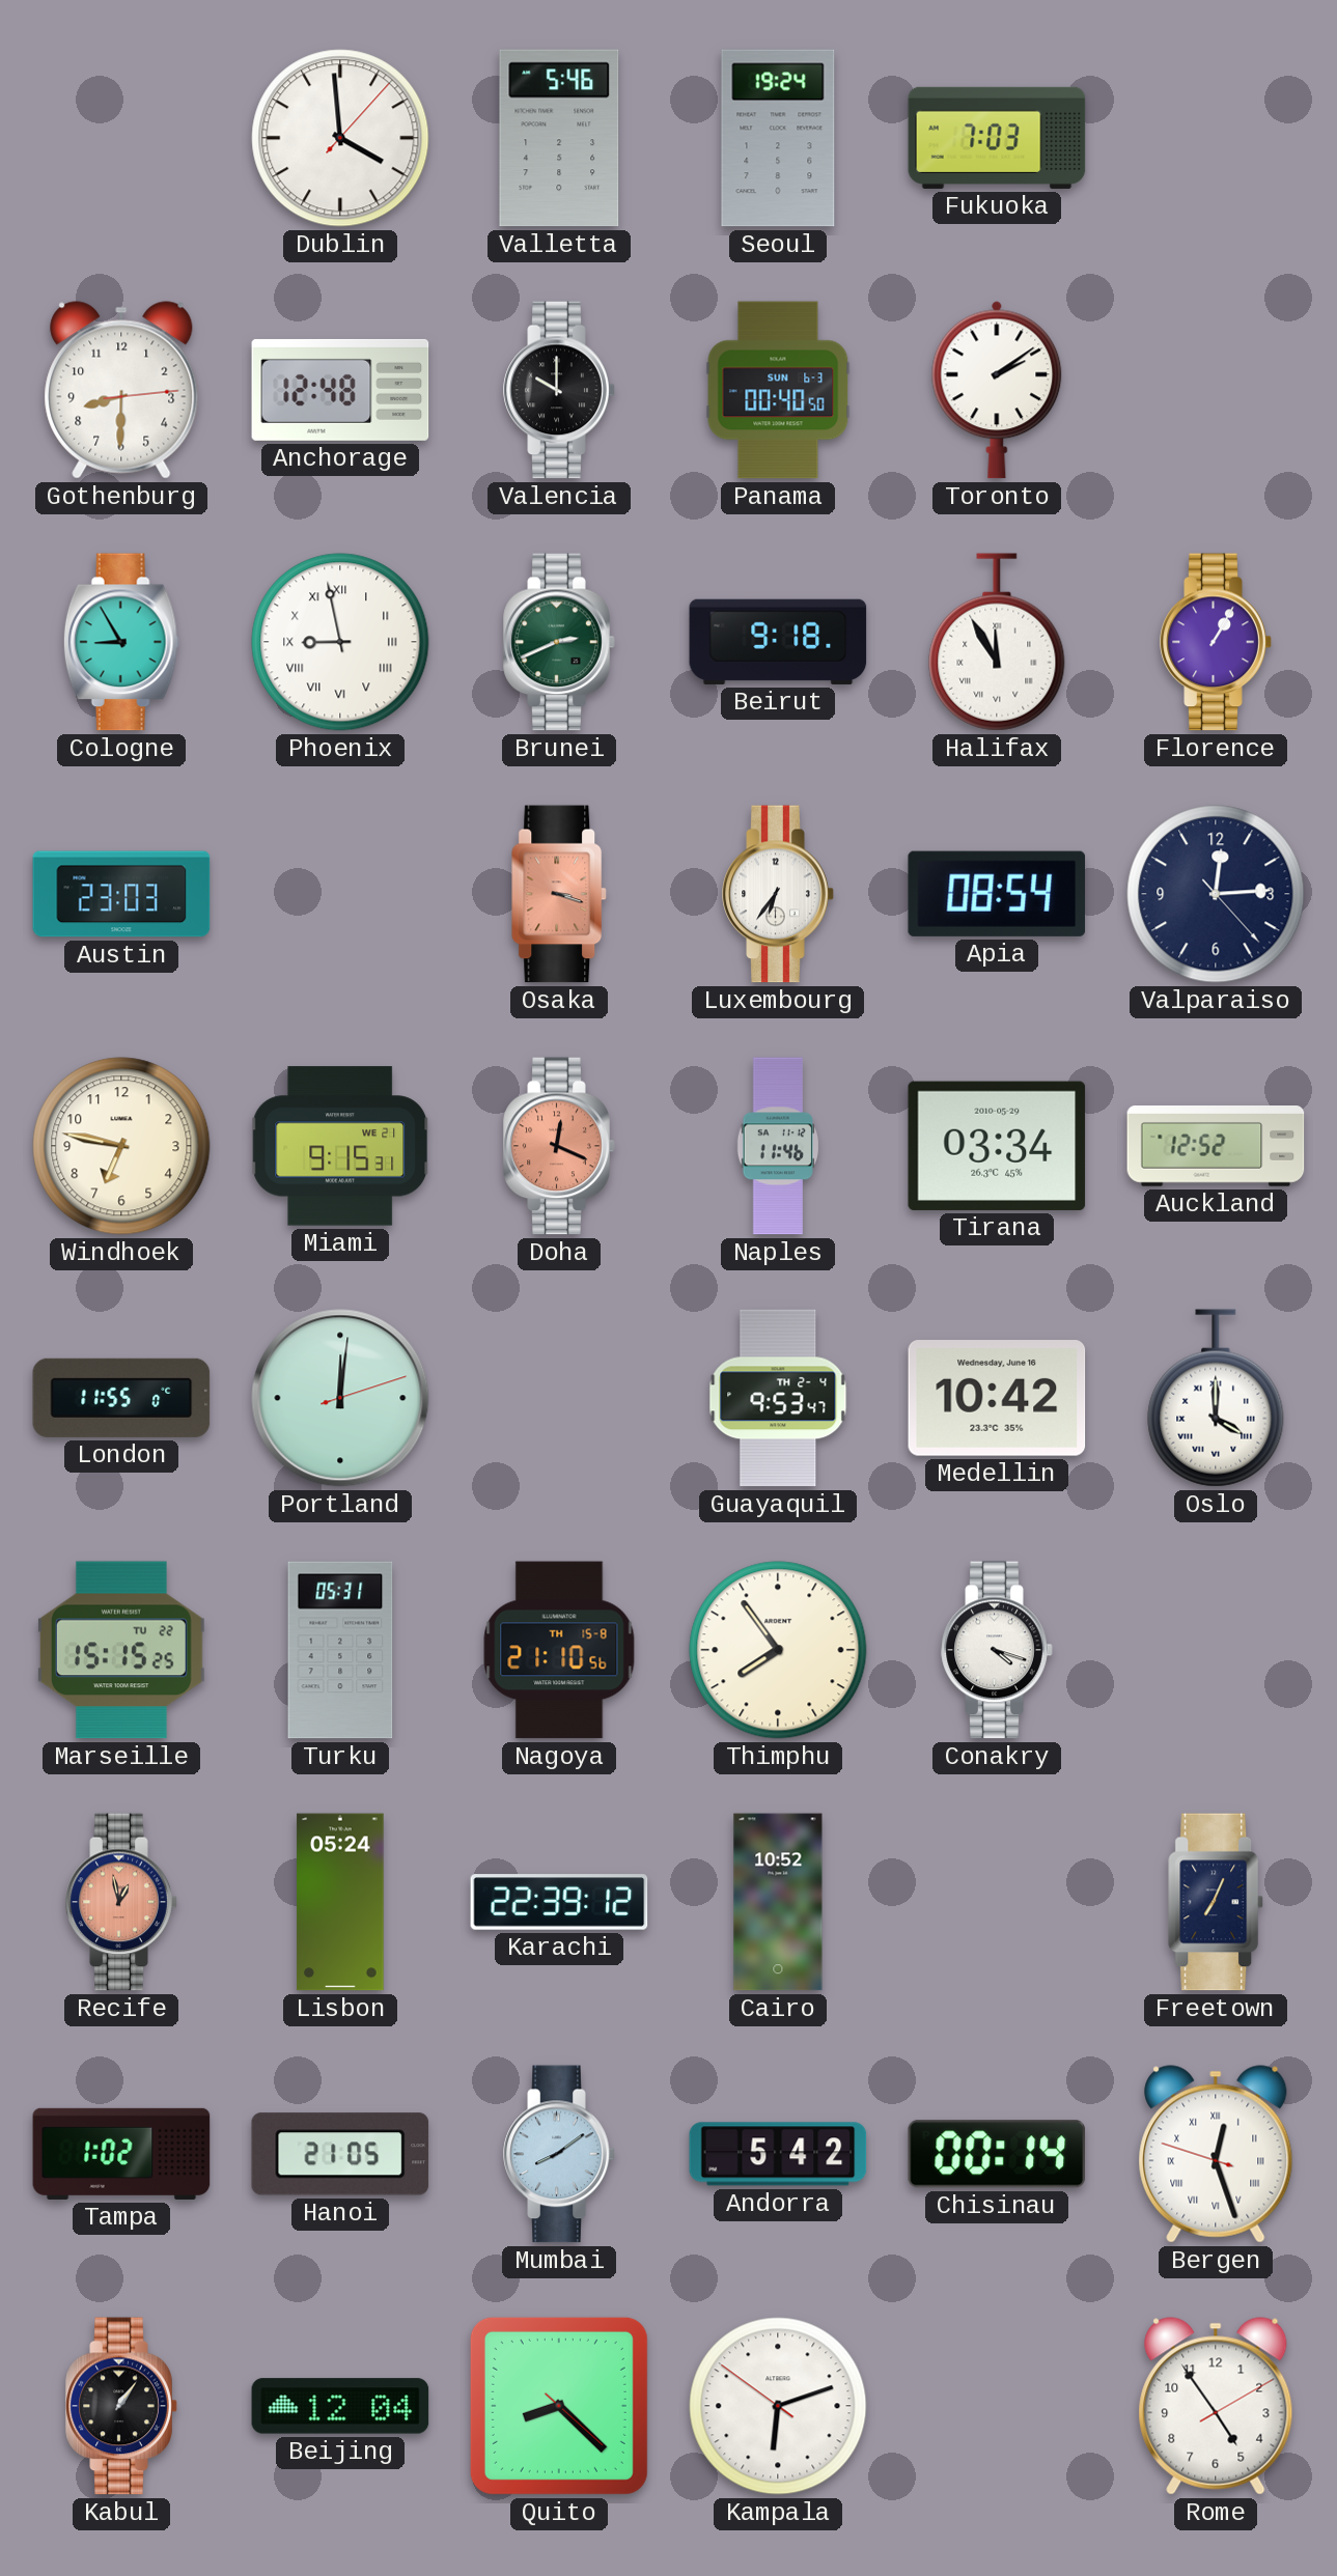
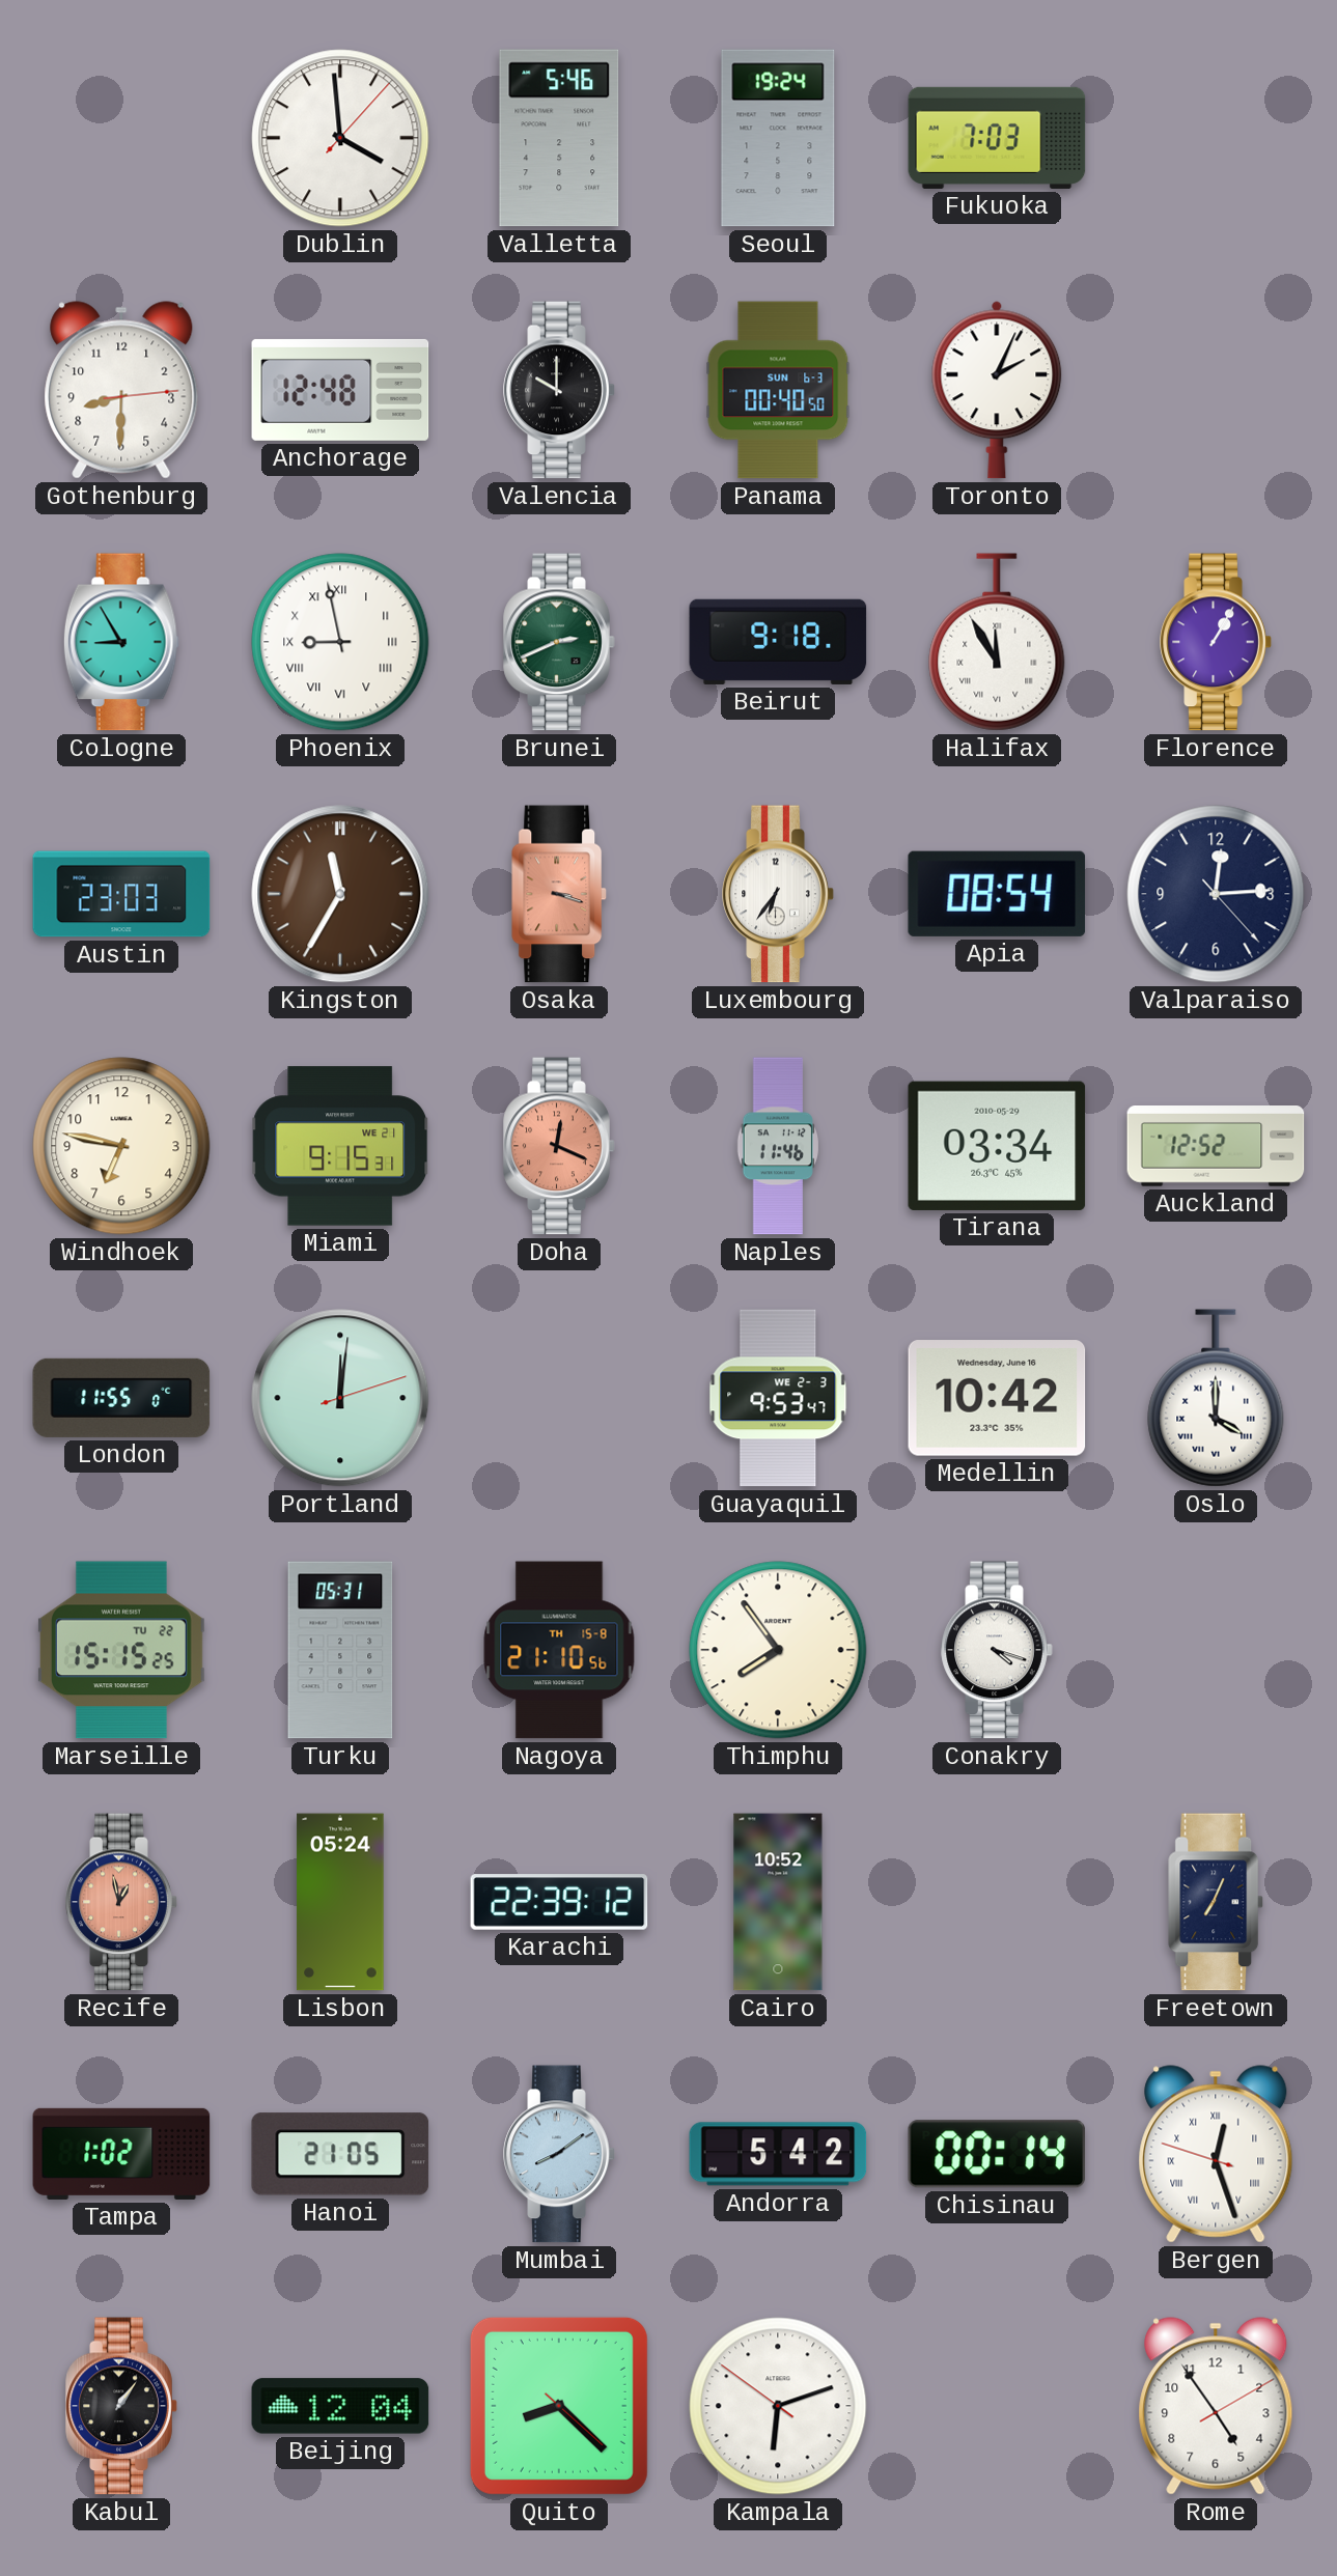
Toronto: 2:09 -> 2:04 (997, 390)
Kingston: none -> 11:35 (340, 894)
Guayaquil date: TH 2-4 -> WE 2-3 (778, 1398)
